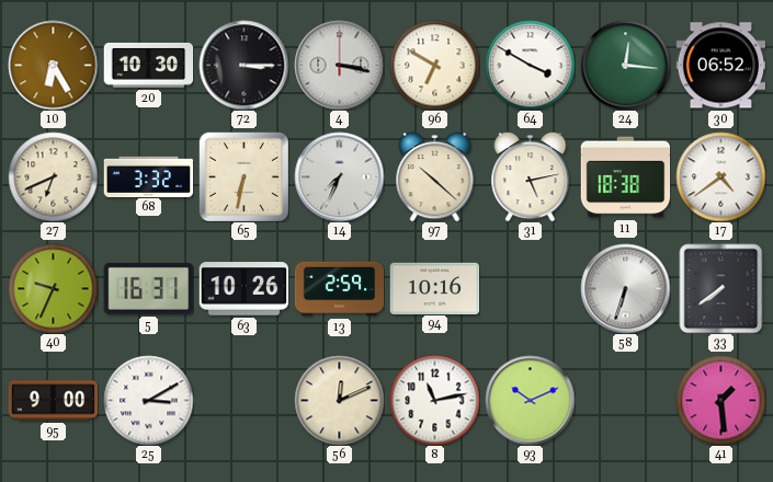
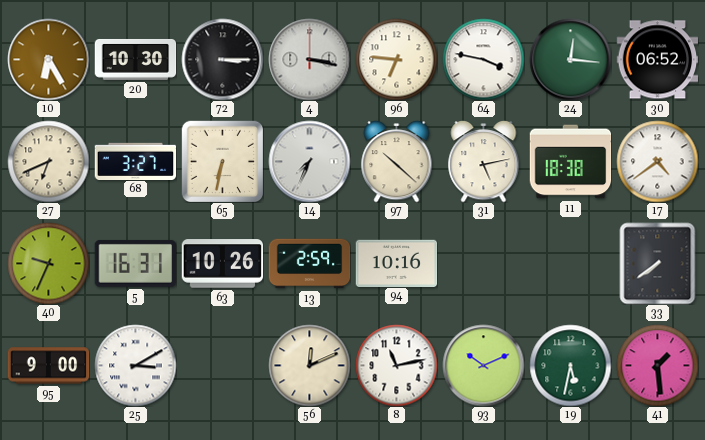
96: 6:50 -> 6:46 (396, 59)
64: 3:50 -> 3:47 (483, 59)
68: 3:32 -> 3:27 (135, 161)
58: 6:33 -> none (625, 288)
19: none -> 5:32 (570, 365)
